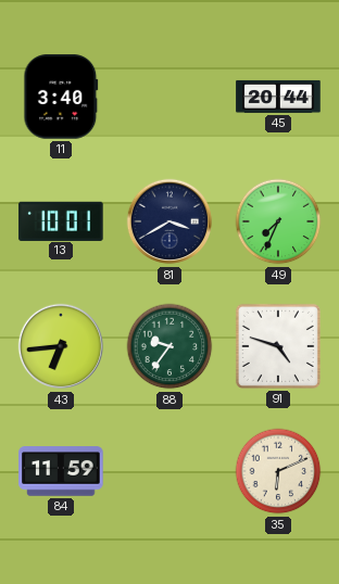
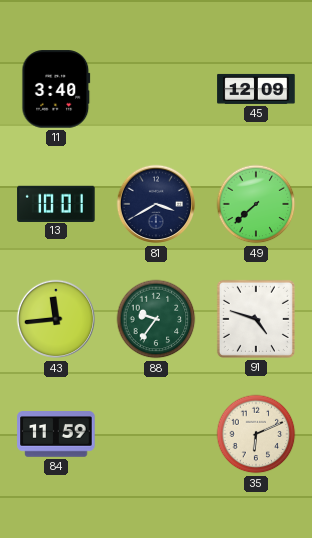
45: 20:44 -> 12:09 (256, 89)
49: 7:34 -> 7:38 (256, 204)
43: 6:44 -> 11:44 (56, 319)
